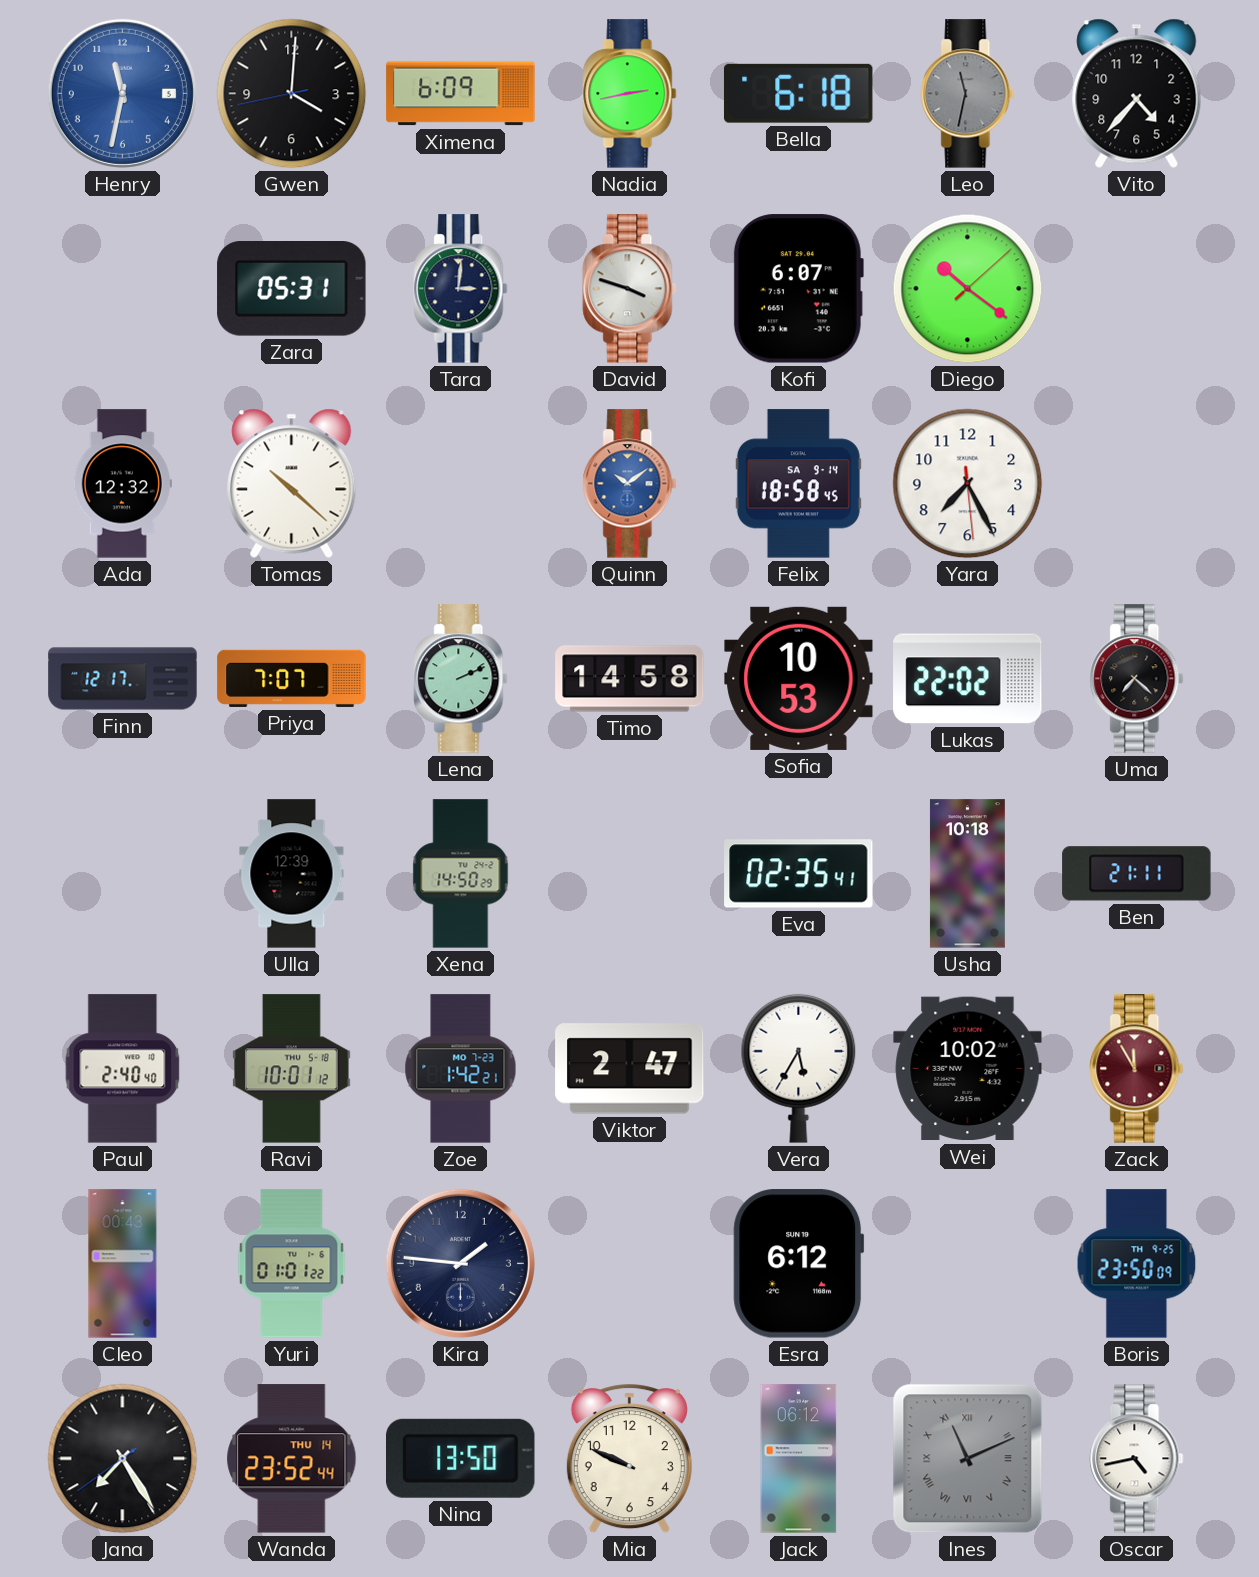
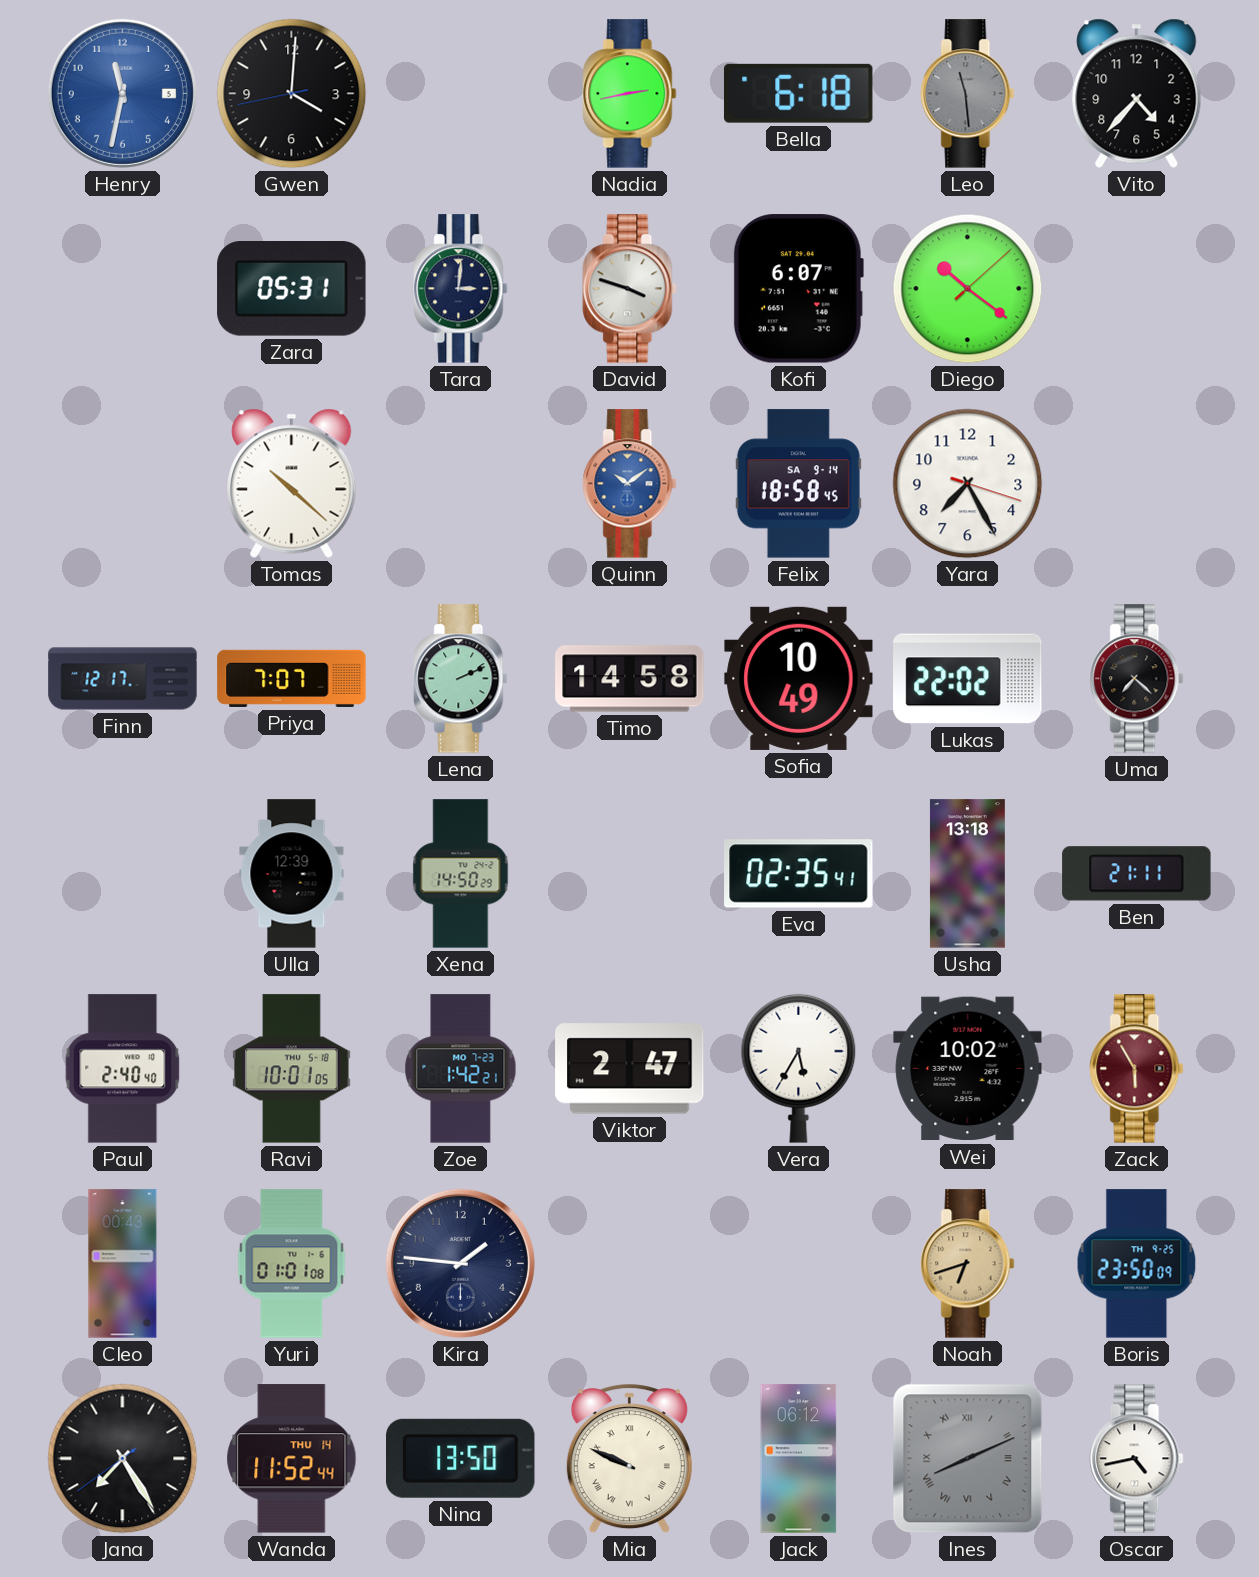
Ximena: 6:09 -> none (461, 94)
Leo: 11:32 -> 11:29 (968, 94)
Ada: 12:32 -> none (122, 484)
Yara: 7:25:29 -> 7:25:18 (968, 484)
Sofia: 10:53 -> 10:49 (799, 678)
Usha: 10:18 -> 13:18 (967, 874)
Ravi: 10:01:12 -> 10:01:05 (292, 1069)
Zack: 11:55 -> 5:55 (1137, 1069)
Yuri: 01:01:22 -> 01:01:08 (292, 1264)
Esra: 6:12 -> none (799, 1264)
Noah: none -> 6:42 (968, 1264)
Wanda: 23:52 -> 11:52 (292, 1459)
Mia numerals: Arabic -> Roman (629, 1459)
Ines: 11:11 -> 8:11 (968, 1459)
